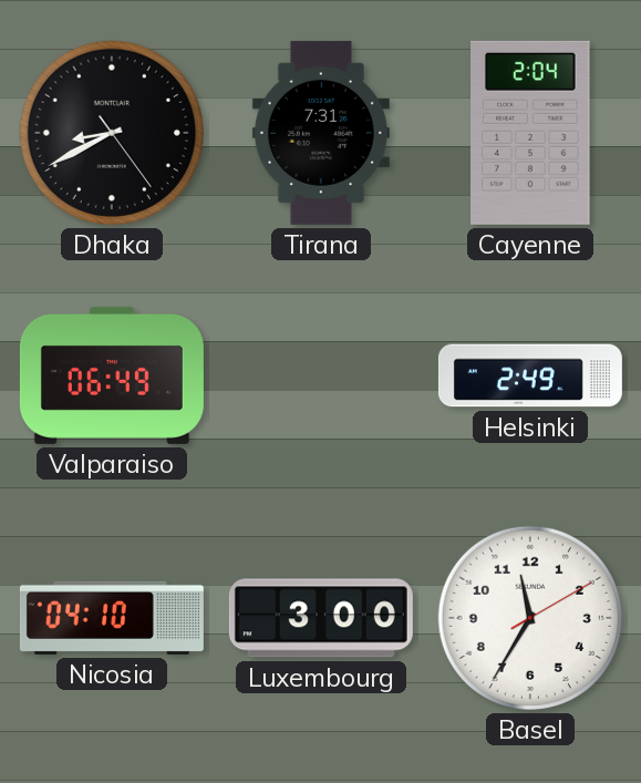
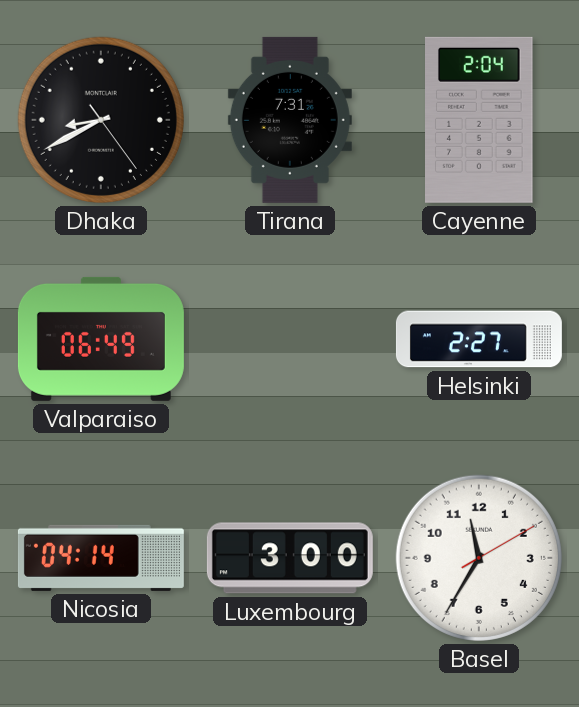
Helsinki: 2:49 -> 2:27 (479, 339)
Nicosia: 04:10 -> 04:14 (101, 558)
